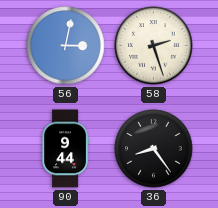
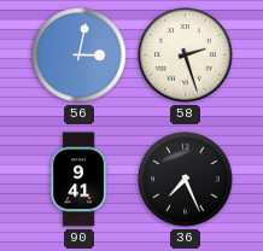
90: 9:44 -> 9:41 (78, 180)
36: 8:24 -> 7:26 (186, 180)
